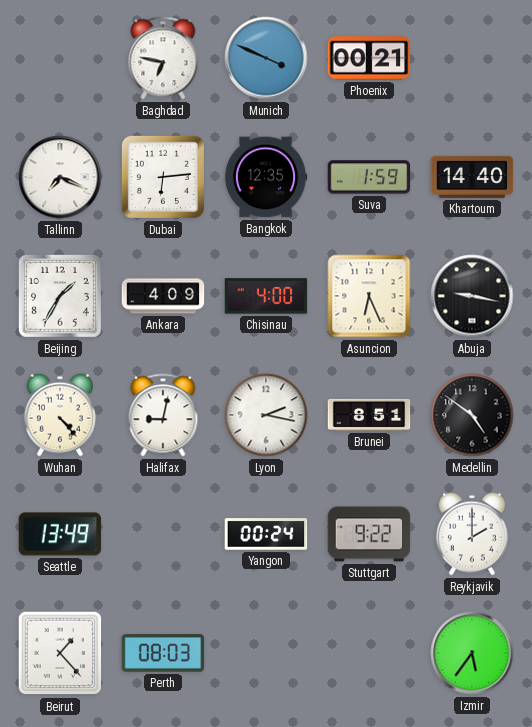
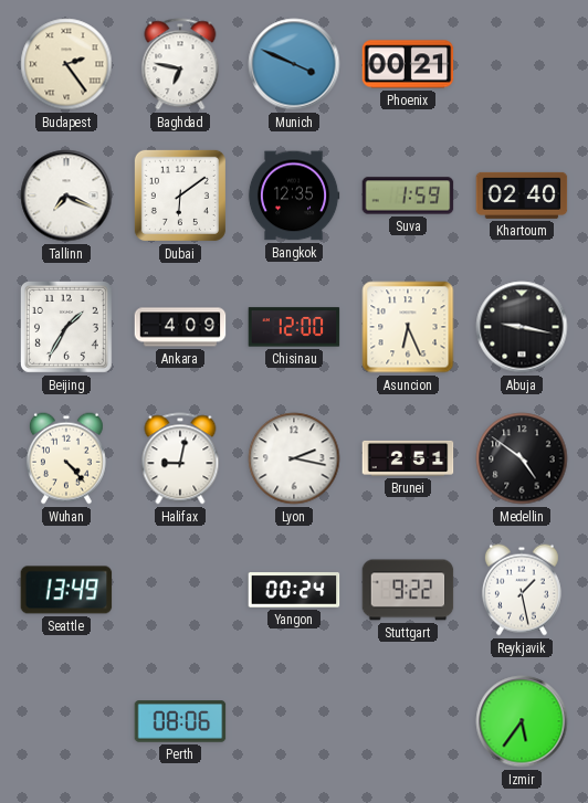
Budapest: none -> 2:24 (66, 64)
Dubai: 6:14 -> 6:09 (180, 196)
Khartoum: 14:40 -> 02:40 (522, 196)
Chisinau: 4:00 -> 12:00 (294, 327)
Brunei: 8:51 -> 2:51 (408, 458)
Reykjavik: 2:00 -> 1:28 (522, 590)
Beirut: 1:23 -> none (60, 653)
Perth: 08:03 -> 08:06 (180, 721)
